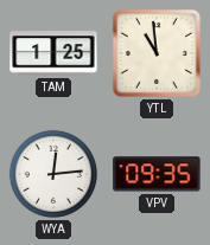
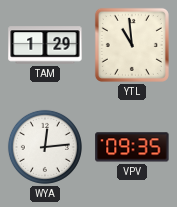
TAM: 1:25 -> 1:29 (45, 45)
